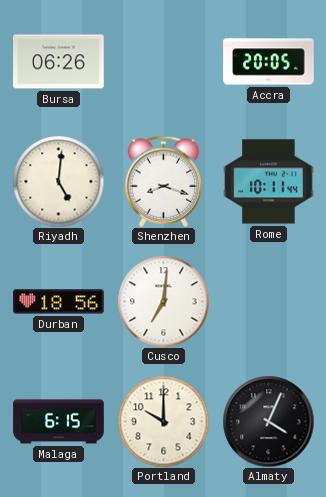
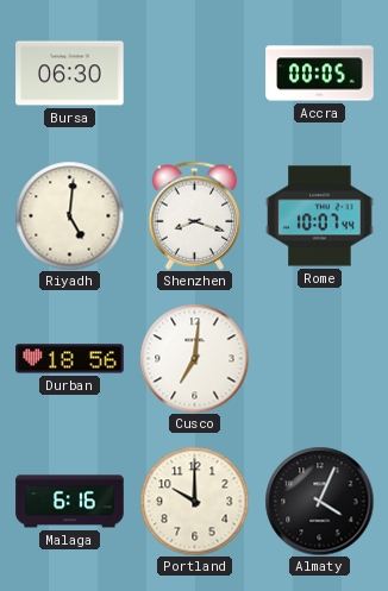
Bursa: 06:26 -> 06:30 (70, 74)
Accra: 20:05 -> 00:05 (320, 74)
Rome: 10:11 -> 10:07 (320, 216)
Malaga: 6:15 -> 6:16 (70, 502)
